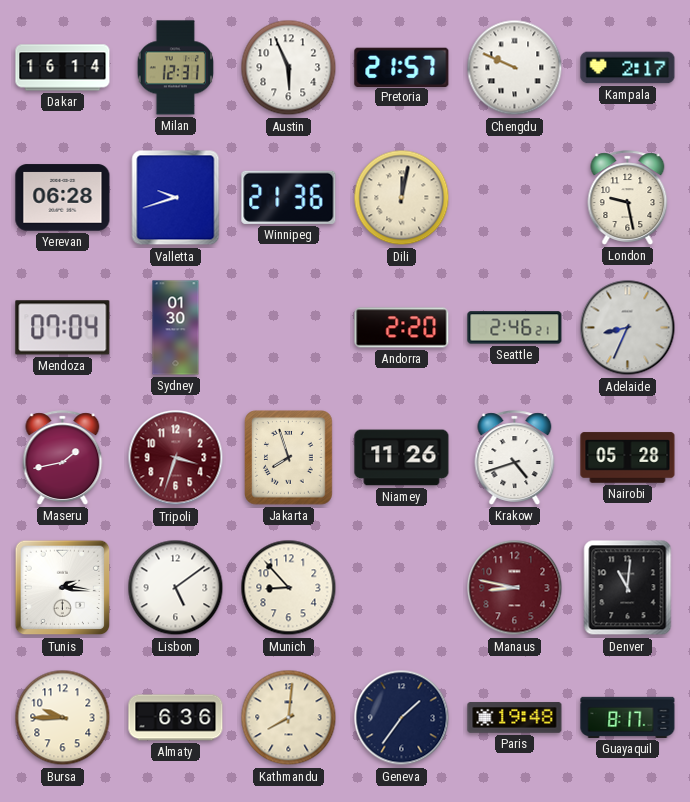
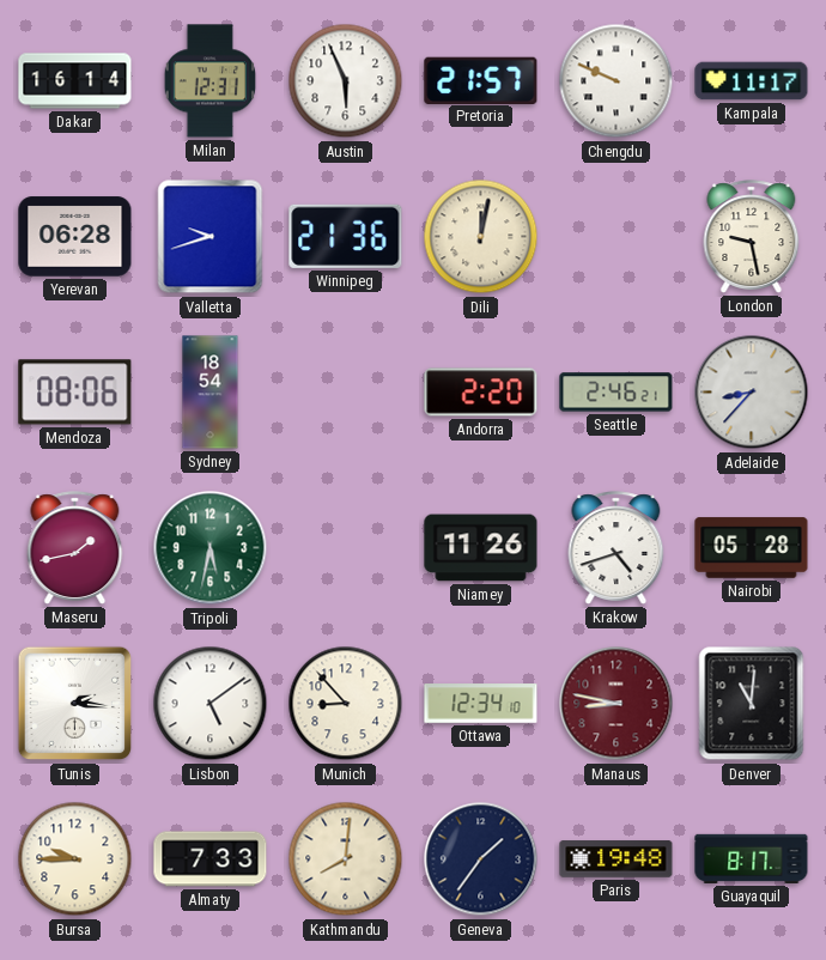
Kampala: 2:17 -> 11:17 (752, 81)
Mendoza: 07:04 -> 08:06 (75, 393)
Sydney: 01:30 -> 18:54 (211, 393)
Adelaide: 8:34 -> 8:37 (752, 393)
Tripoli: 3:33 -> 5:32 (211, 548)
Tripoli dial: burgundy -> green (211, 548)
Jakarta: 7:57 -> none (289, 458)
Ottawa: none -> 12:34 (481, 704)
Almaty: 6:36 -> 7:33 (211, 859)
